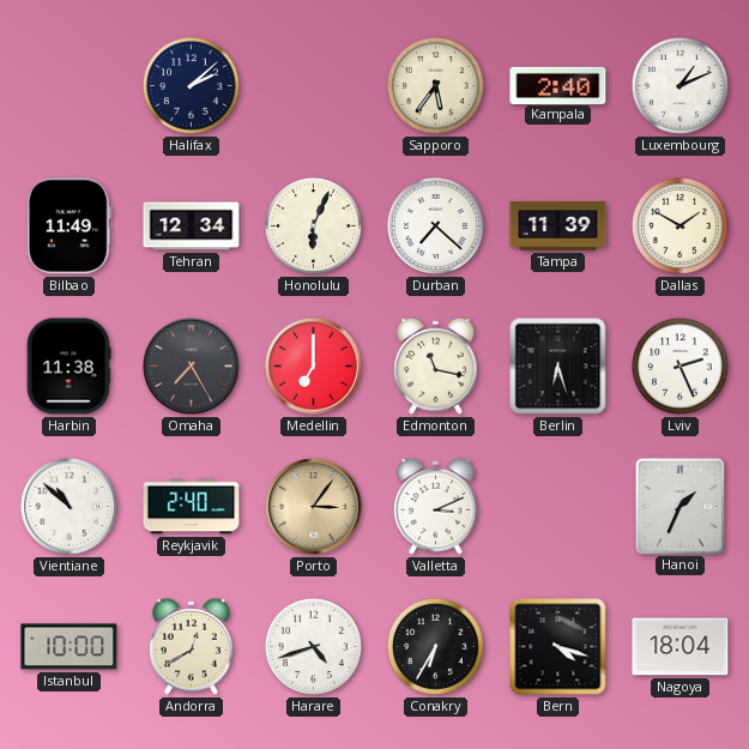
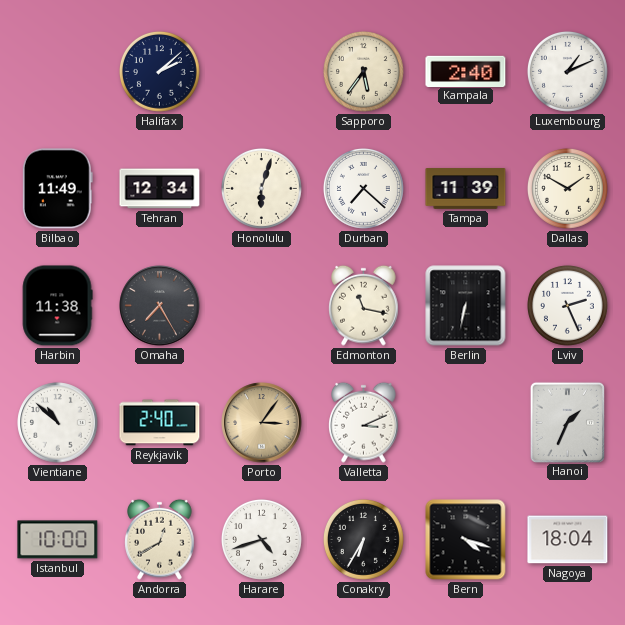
Honolulu: 6:04 -> 6:03 (261, 188)
Medellin: 7:00 -> none (314, 367)
Berlin: 6:27 -> 6:32 (466, 306)
